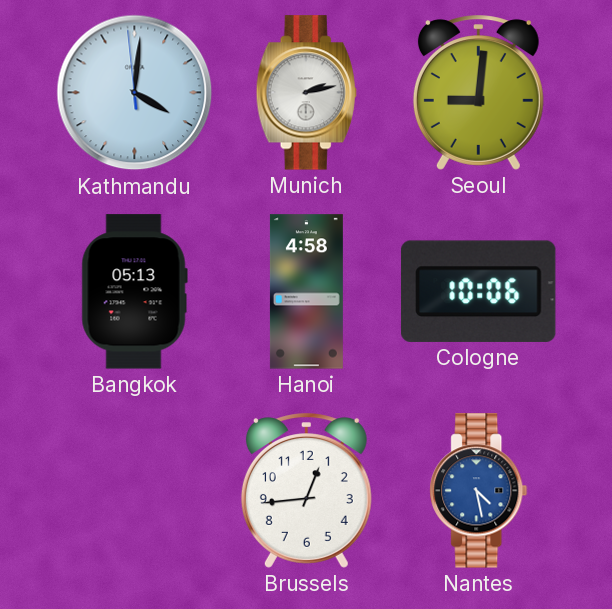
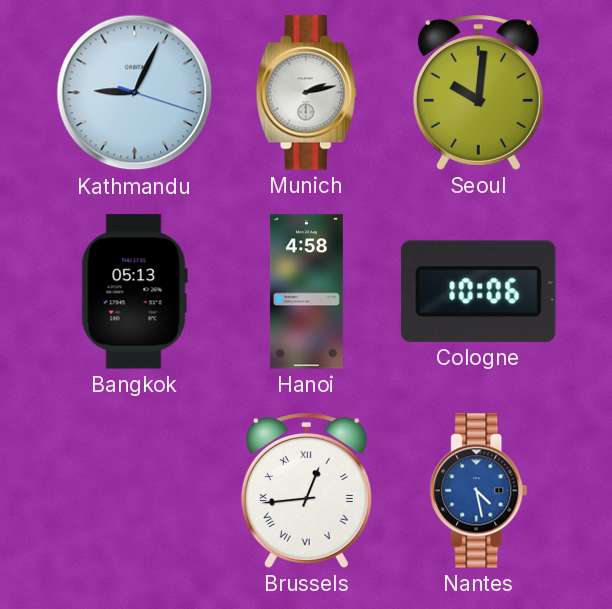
Kathmandu: 4:00 -> 9:04 (135, 93)
Seoul: 9:01 -> 10:01 (478, 93)
Brussels numerals: Arabic -> Roman (306, 491)
